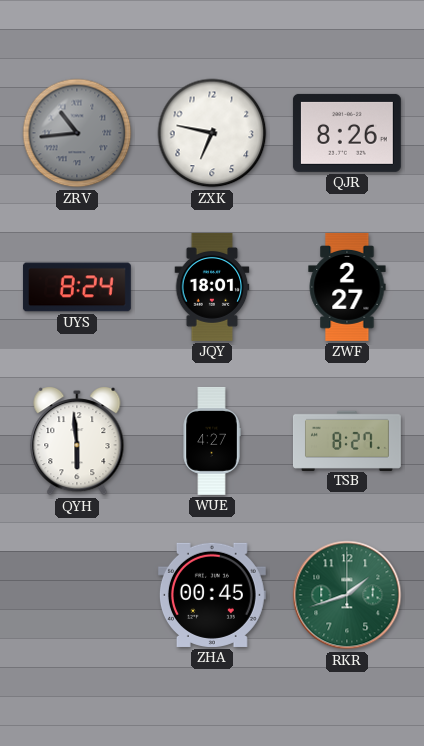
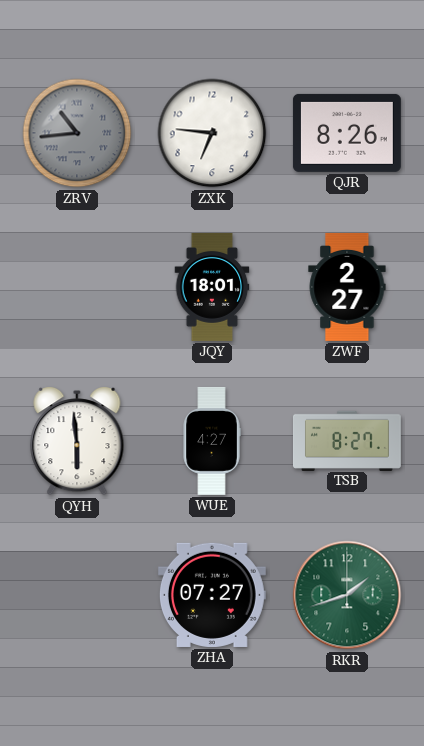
ZXK: 6:47 -> 6:46 (212, 133)
UYS: 8:24 -> none (77, 287)
ZHA: 00:45 -> 07:27 (212, 595)
